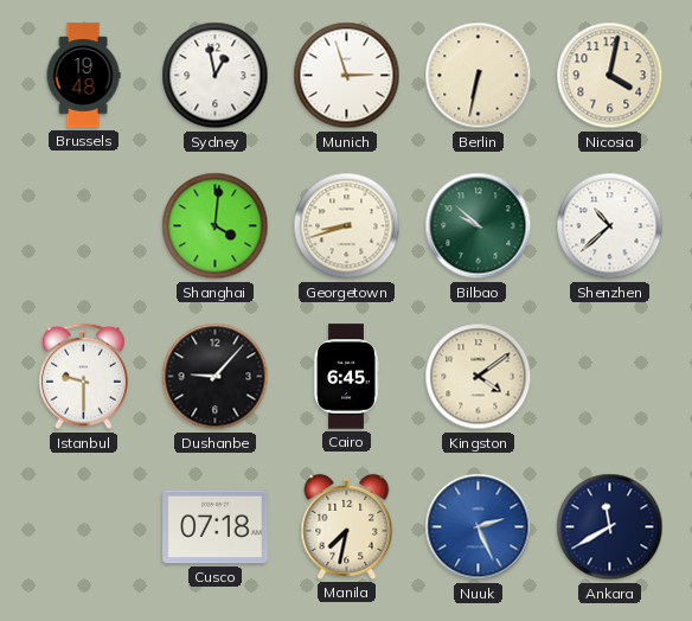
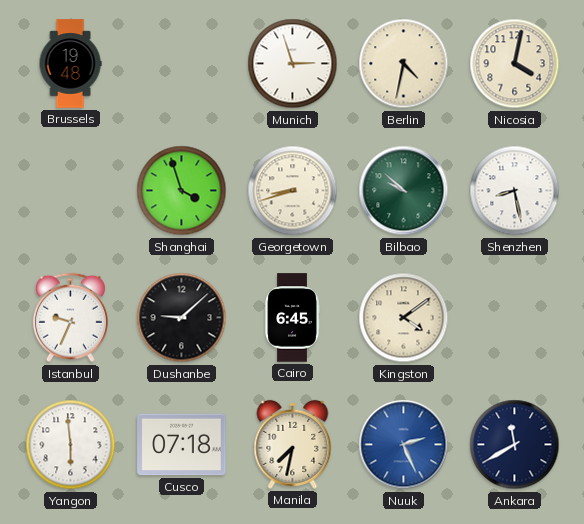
Sydney: 12:58 -> none (216, 76)
Berlin: 6:32 -> 4:32 (404, 64)
Shanghai: 4:01 -> 3:57 (182, 191)
Shenzhen: 10:38 -> 8:28 (515, 191)
Istanbul: 9:30 -> 9:34 (70, 318)
Dushanbe: 9:07 -> 9:08 (182, 318)
Yangon: none -> 5:59 (71, 445)
